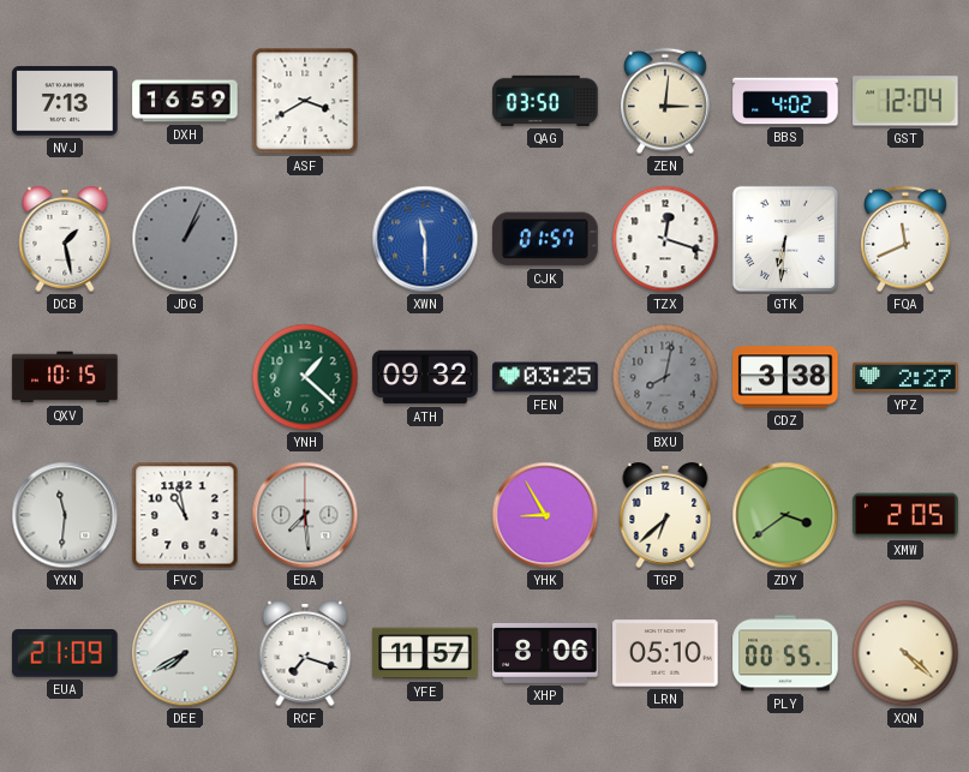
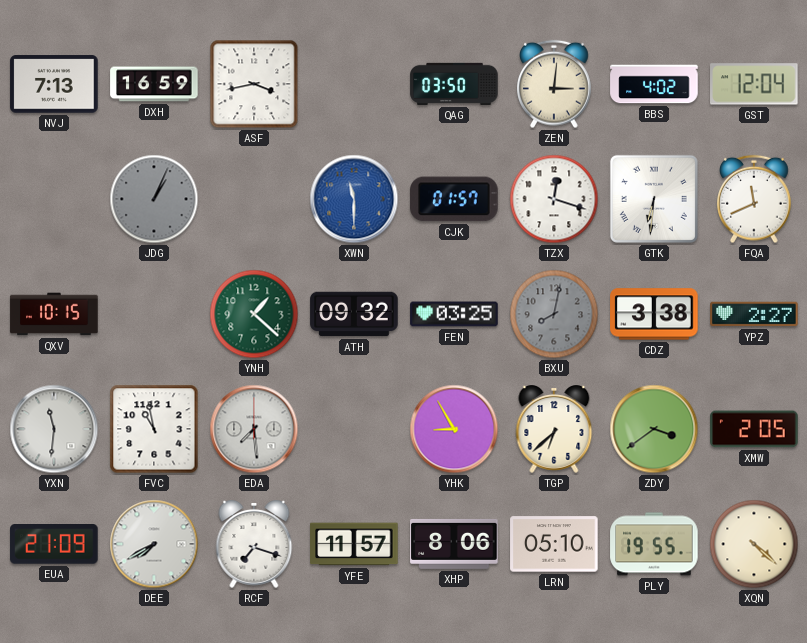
ASF: 3:40 -> 3:43 (254, 84)
DCB: 1:28 -> none (65, 240)
PLY: 00:55 -> 19:55 (654, 544)
